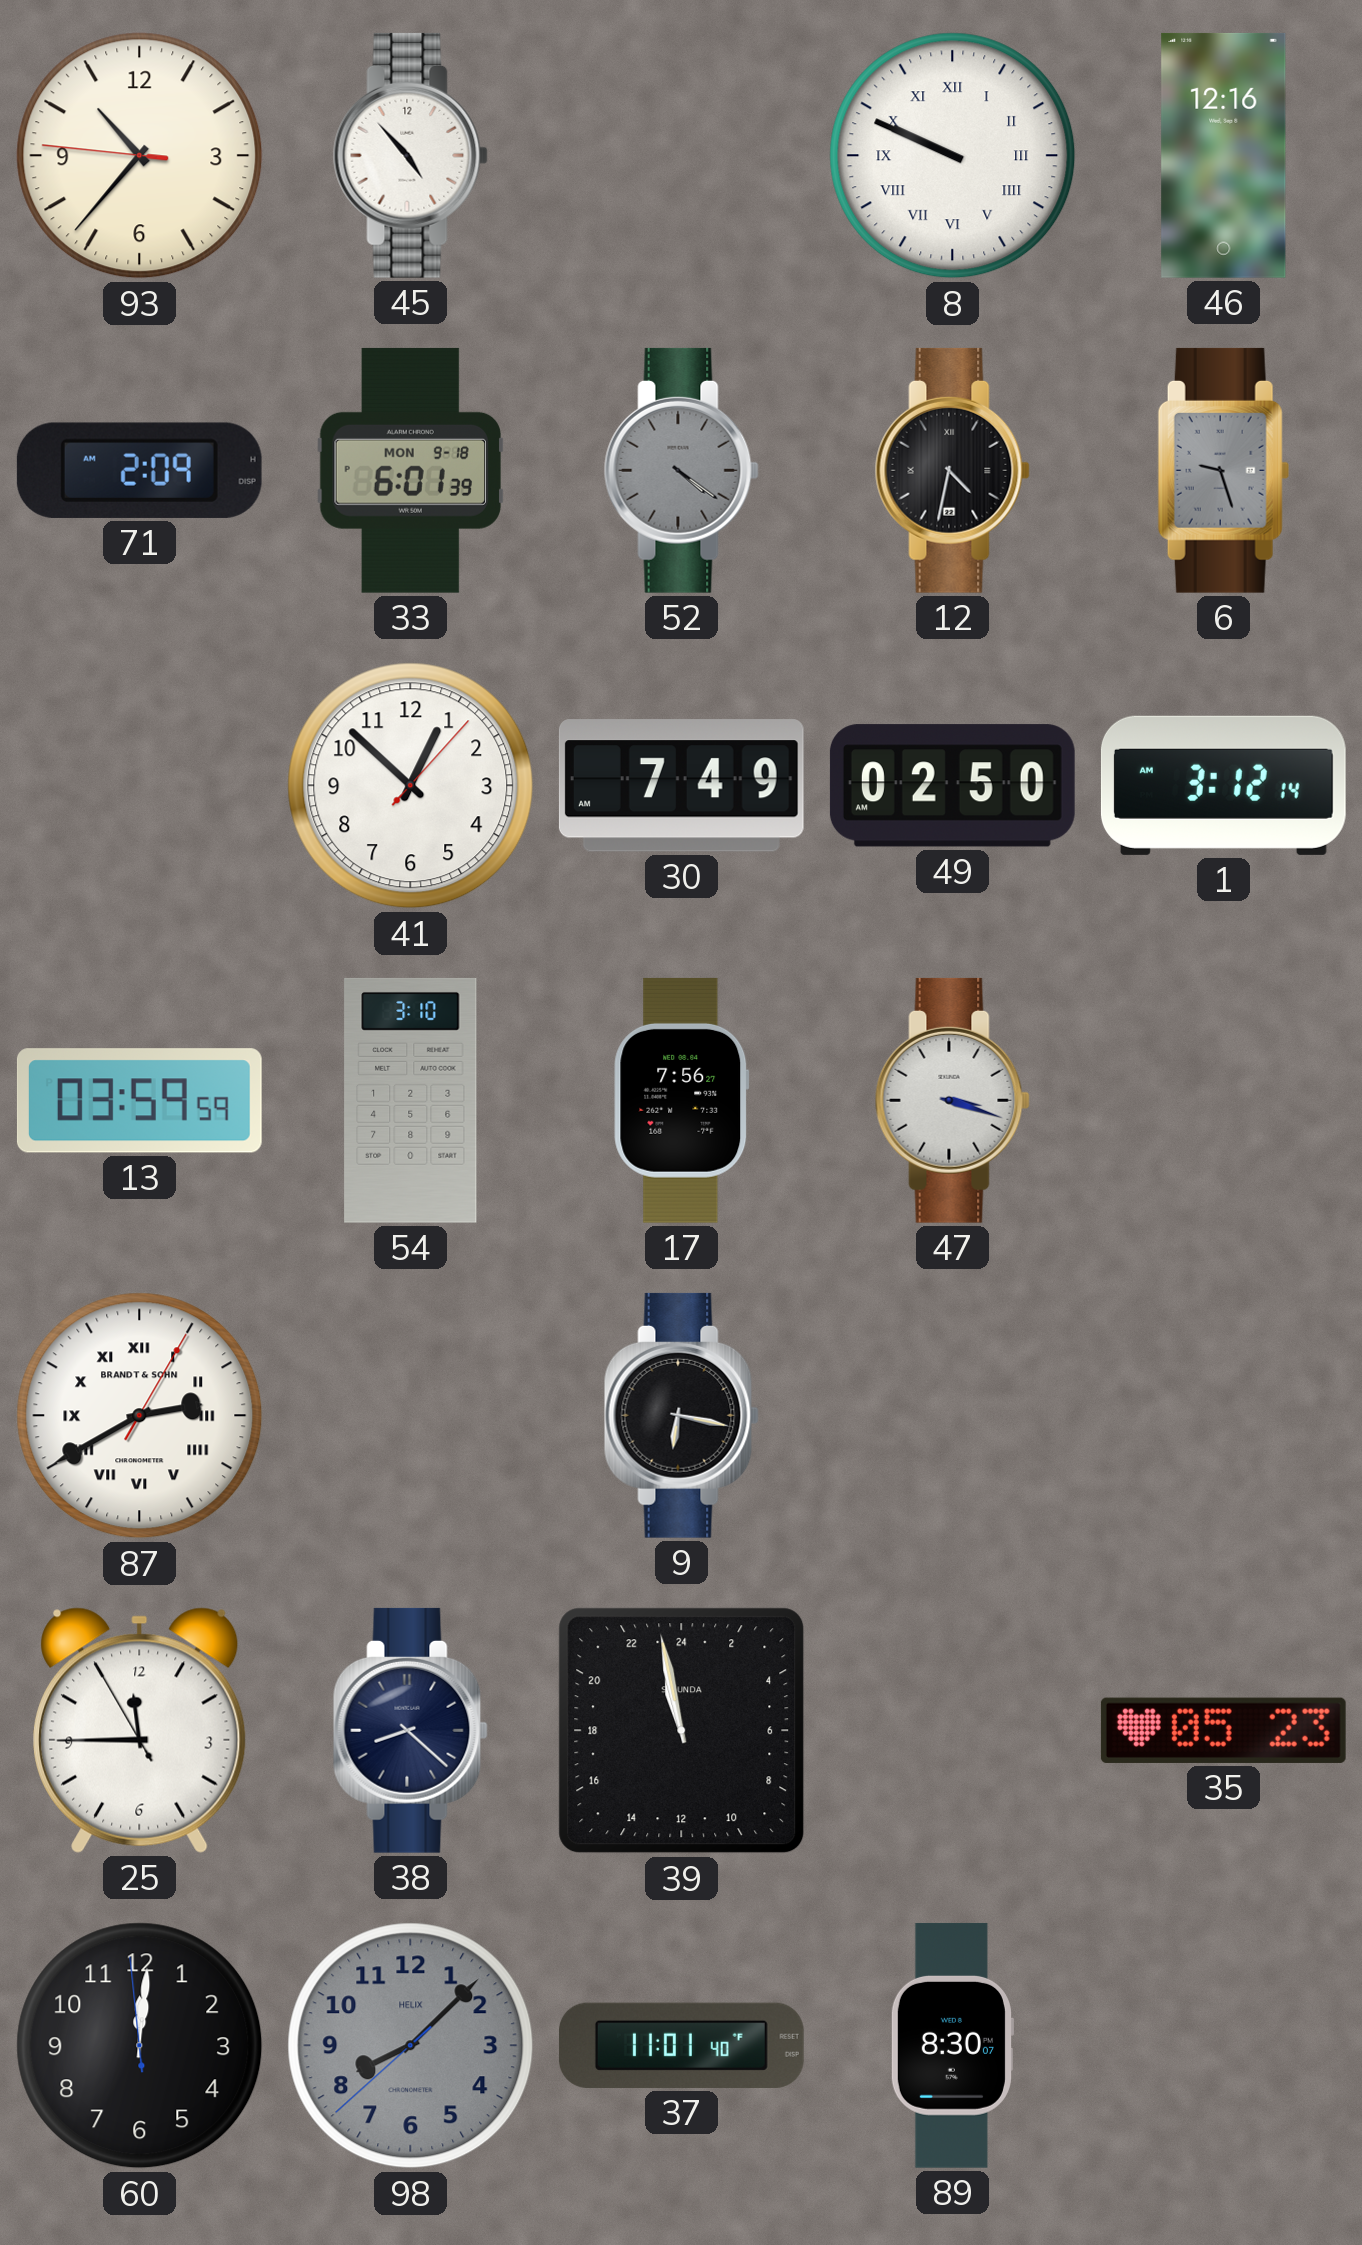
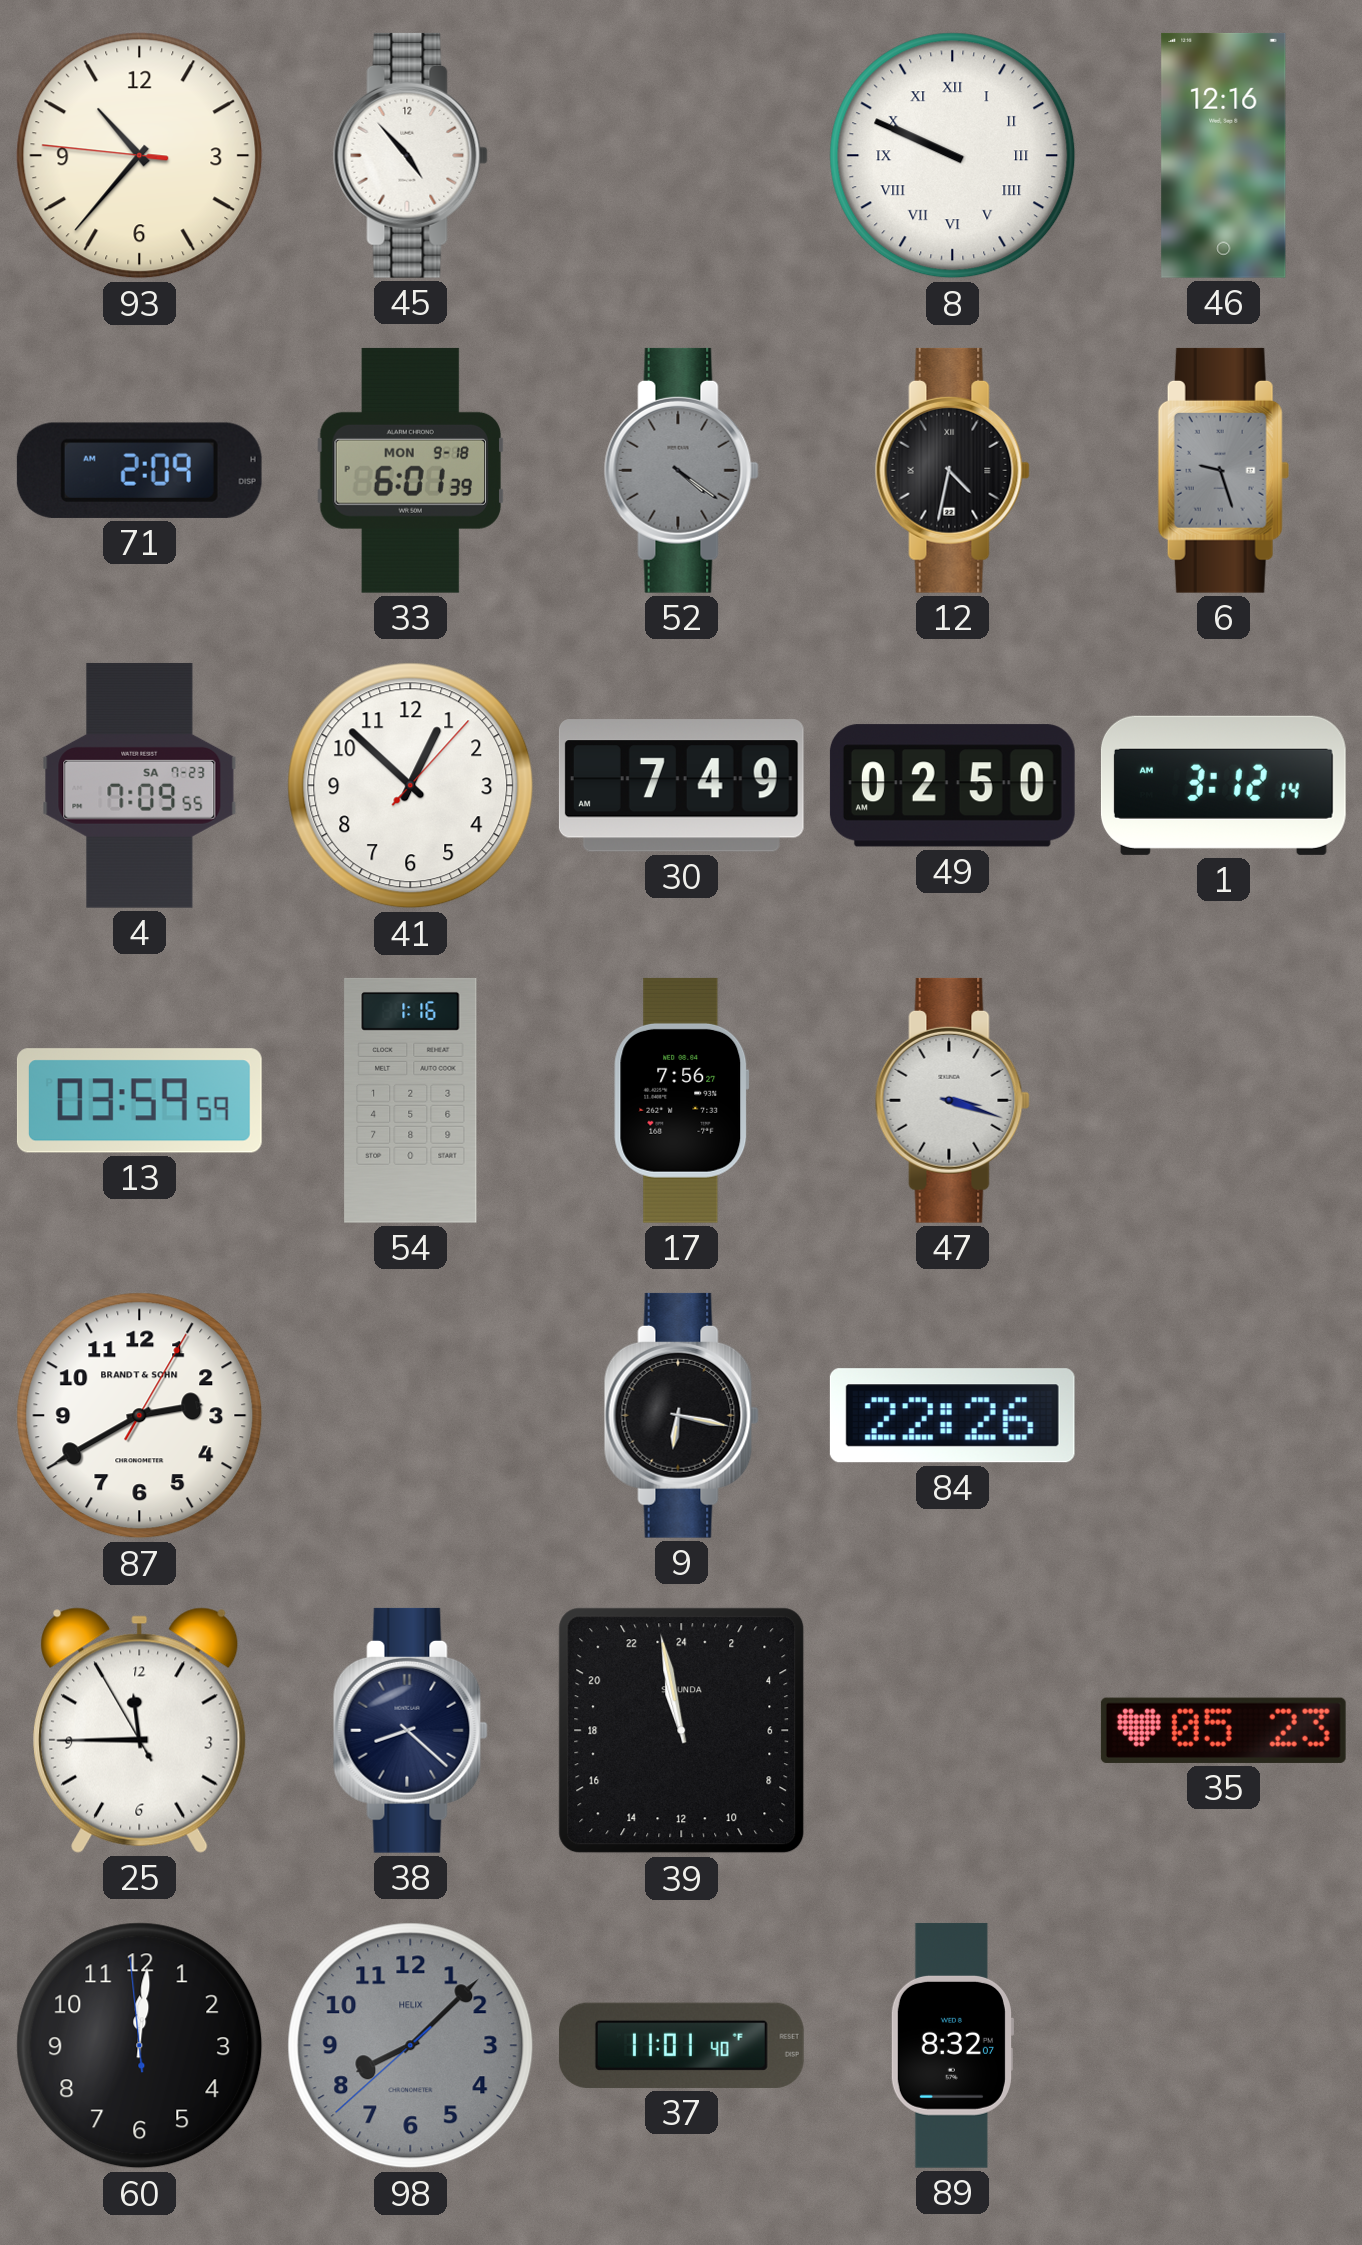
4: none -> 7:09 (140, 785)
54: 3:10 -> 1:16 (411, 1100)
87 numerals: Roman -> Arabic (140, 1416)
84: none -> 22:26 (952, 1416)
89: 8:30 -> 8:32 (952, 2045)
